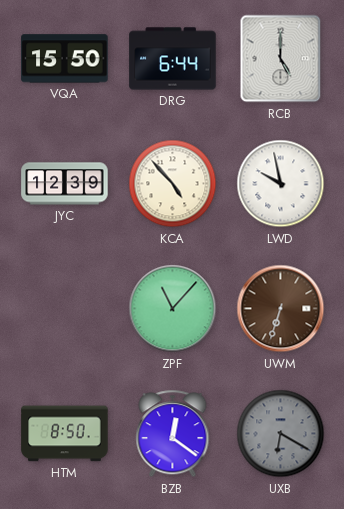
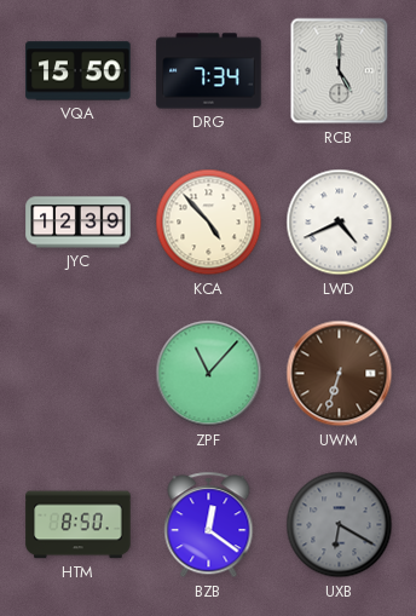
DRG: 6:44 -> 7:34 (209, 71)
LWD: 9:58 -> 4:41 (340, 223)
